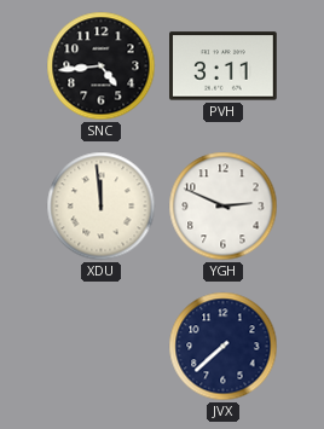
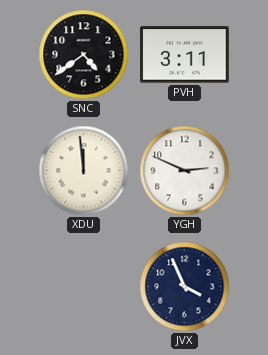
SNC: 4:44 -> 4:39 (84, 55)
JVX: 7:38 -> 3:56 (185, 287)
